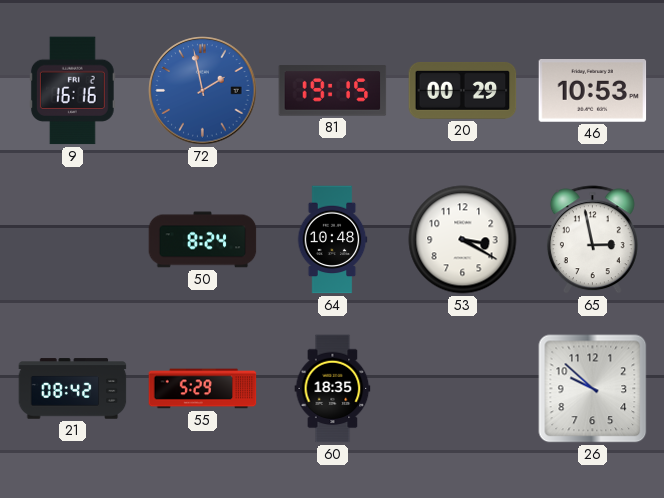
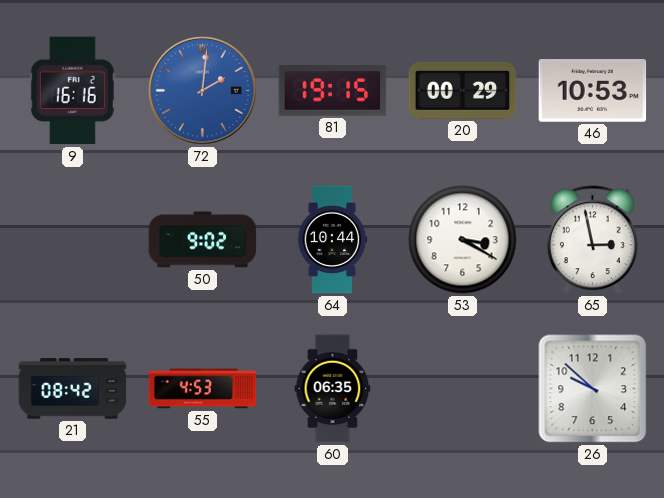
72: 1:58 -> 2:01 (203, 91)
50: 8:24 -> 9:02 (203, 240)
64: 10:48 -> 10:44 (332, 240)
55: 5:29 -> 4:53 (203, 389)
60: 18:35 -> 06:35 (333, 389)
